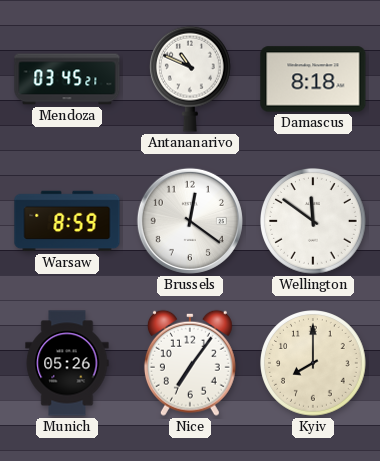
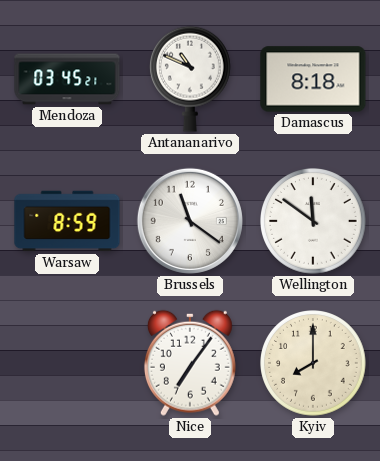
Brussels: 12:21 -> 11:21 (190, 221)
Munich: 05:26 -> none (67, 363)
